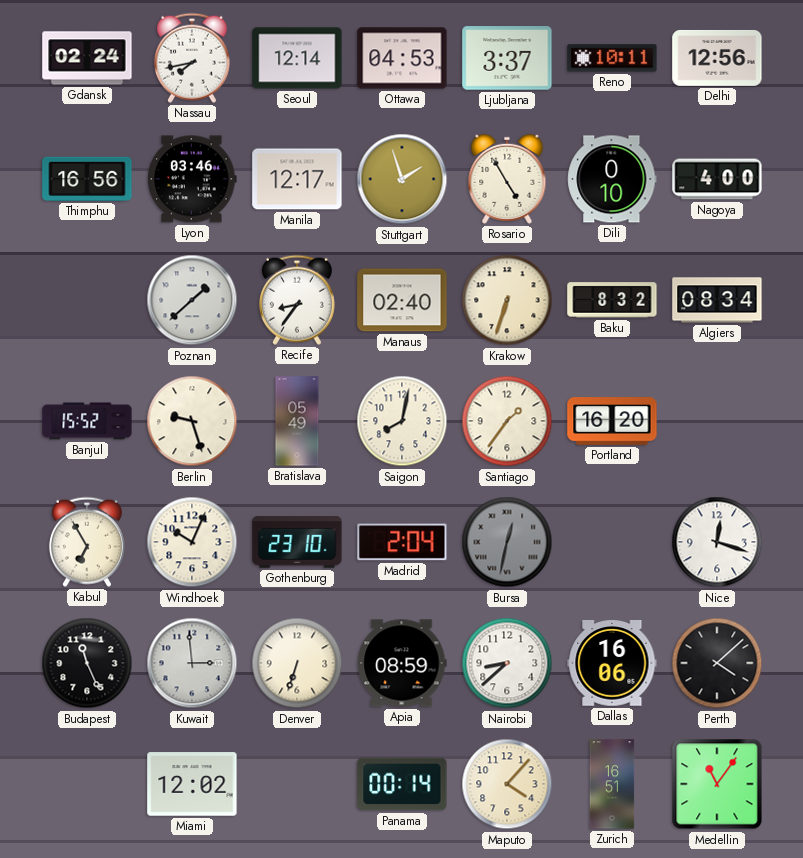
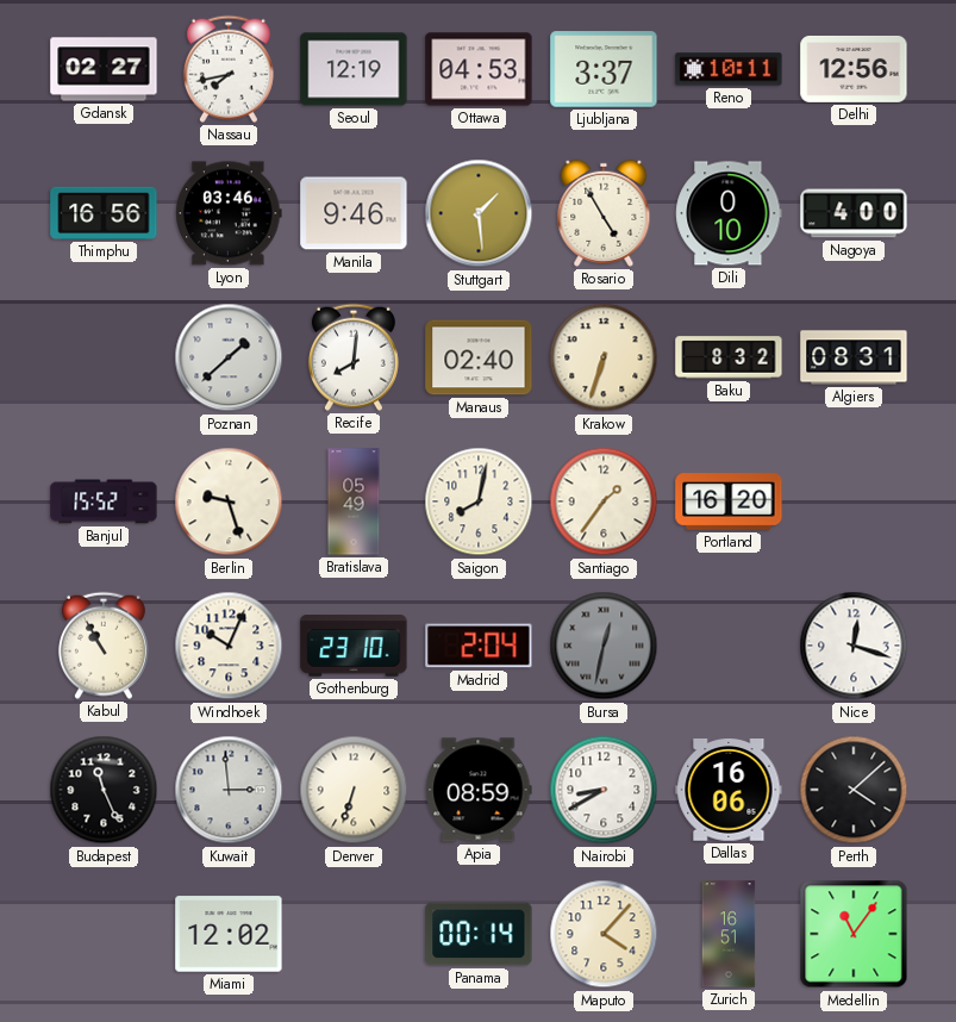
Gdansk: 02:24 -> 02:27 (104, 69)
Seoul: 12:14 -> 12:19 (354, 69)
Manila: 12:17 -> 9:46 (354, 213)
Stuttgart: 1:57 -> 1:29 (479, 213)
Recife: 8:36 -> 8:01 (354, 357)
Algiers: 08:34 -> 08:31 (854, 357)
Kabul: 6:55 -> 10:55 (104, 646)
Nairobi: 8:38 -> 8:40 (604, 790)
